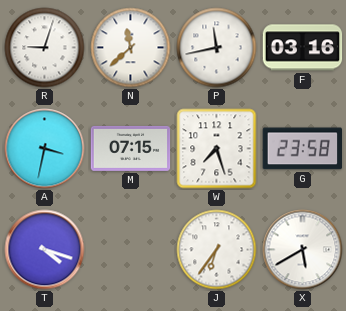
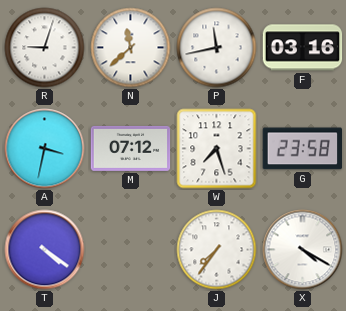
M: 07:15 -> 07:12 (131, 148)
T: 4:18 -> 4:21 (45, 250)
J: 6:36 -> 7:36 (217, 250)
X: 5:40 -> 4:20 (303, 250)
